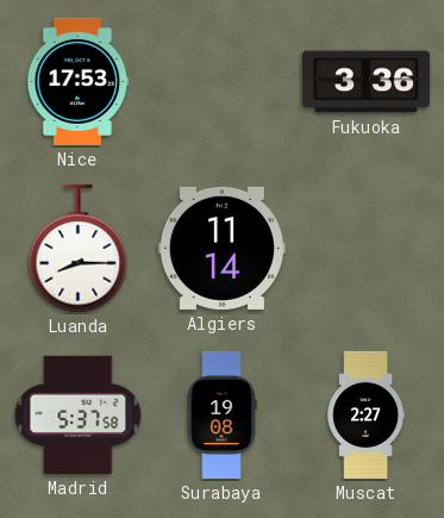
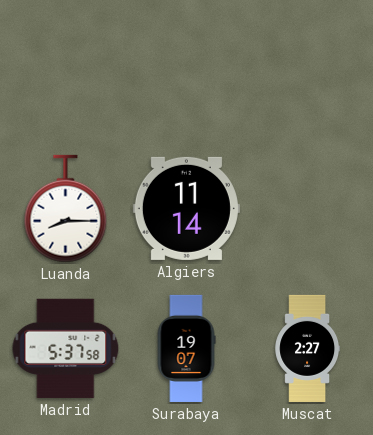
Nice: 17:53 -> none (79, 81)
Fukuoka: 3:36 -> none (365, 82)
Surabaya: 19:08 -> 19:07 (186, 348)
